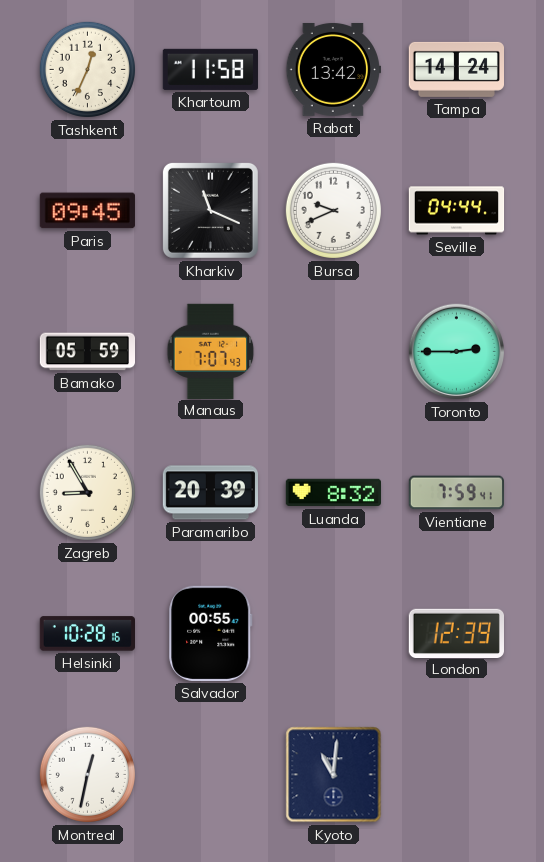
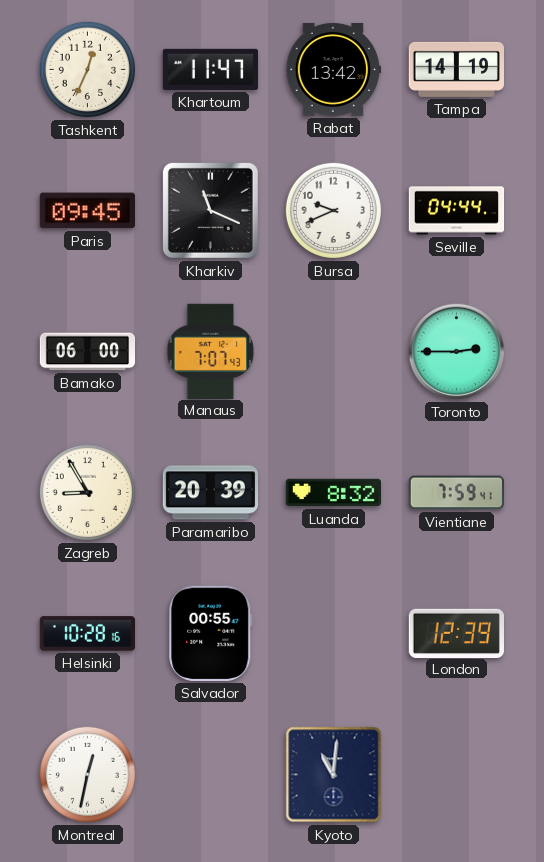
Khartoum: 11:58 -> 11:47 (210, 69)
Tampa: 14:24 -> 14:19 (456, 69)
Bamako: 05:59 -> 06:00 (87, 352)
